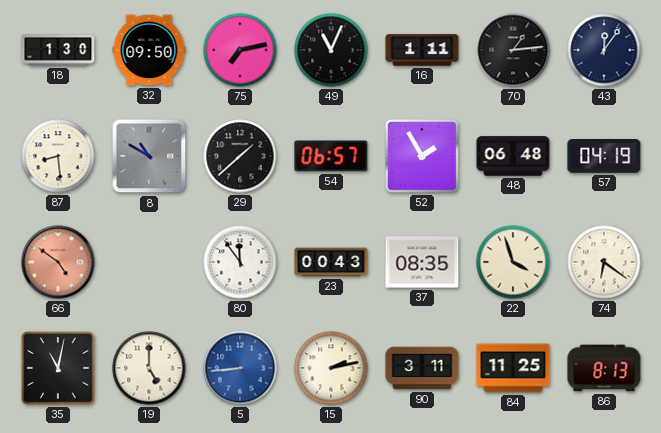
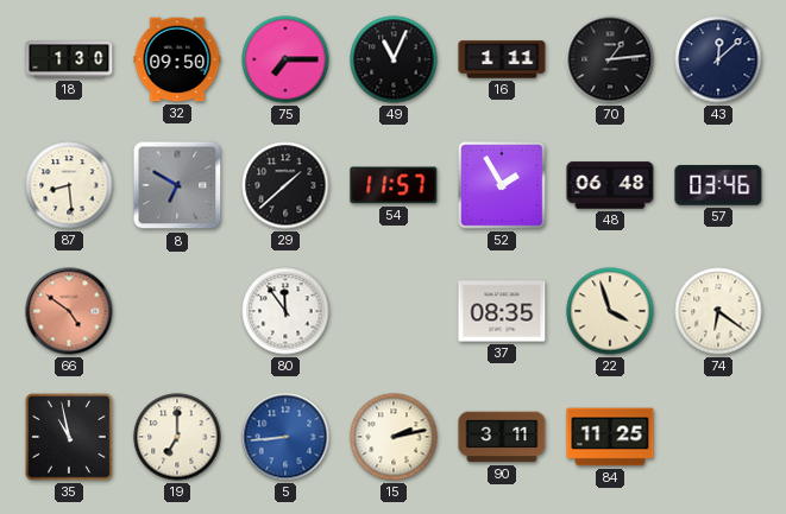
75: 7:13 -> 7:15 (285, 59)
43: 12:06 -> 12:08 (718, 59)
8: 10:50 -> 6:50 (177, 185)
54: 06:57 -> 11:57 (394, 185)
57: 04:19 -> 03:46 (718, 185)
23: 00:43 -> none (331, 262)
35: 11:02 -> 10:58 (70, 438)
19: 5:00 -> 7:00 (177, 437)
86: 8:13 -> none (604, 368)
